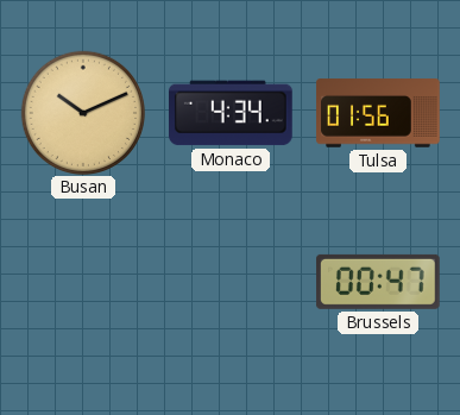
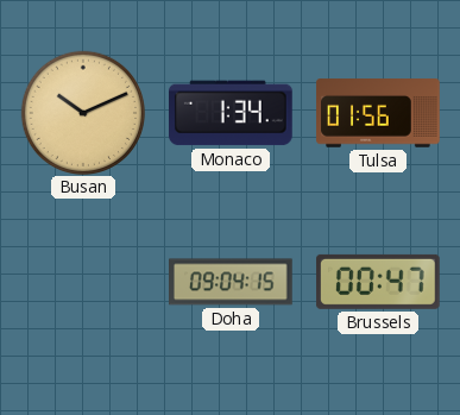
Monaco: 4:34 -> 1:34 (232, 113)
Doha: none -> 09:04 (232, 282)
